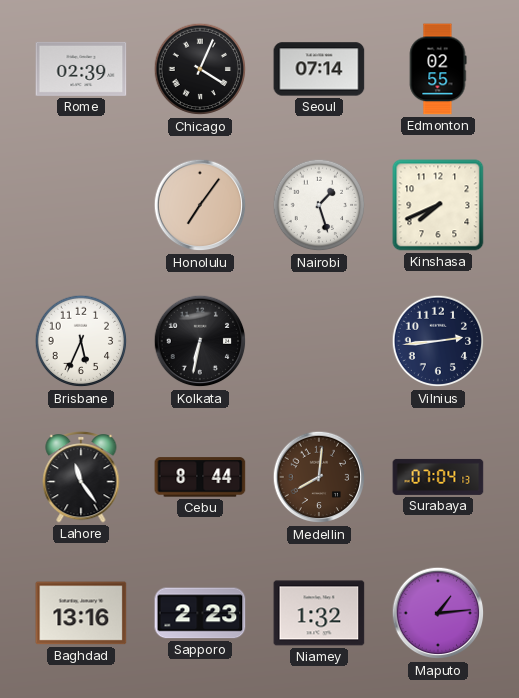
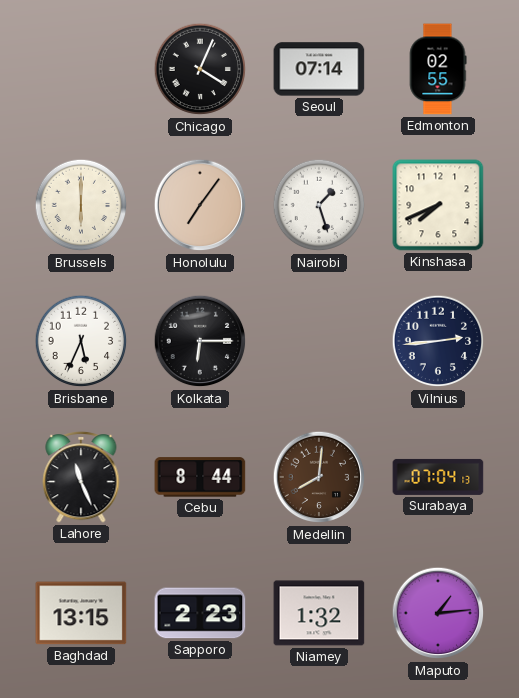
Rome: 02:39 -> none (81, 69)
Brussels: none -> 6:00 (81, 205)
Kolkata: 6:32 -> 6:15 (200, 341)
Lahore: 11:24 -> 11:26 (81, 477)
Baghdad: 13:16 -> 13:15 (81, 613)
